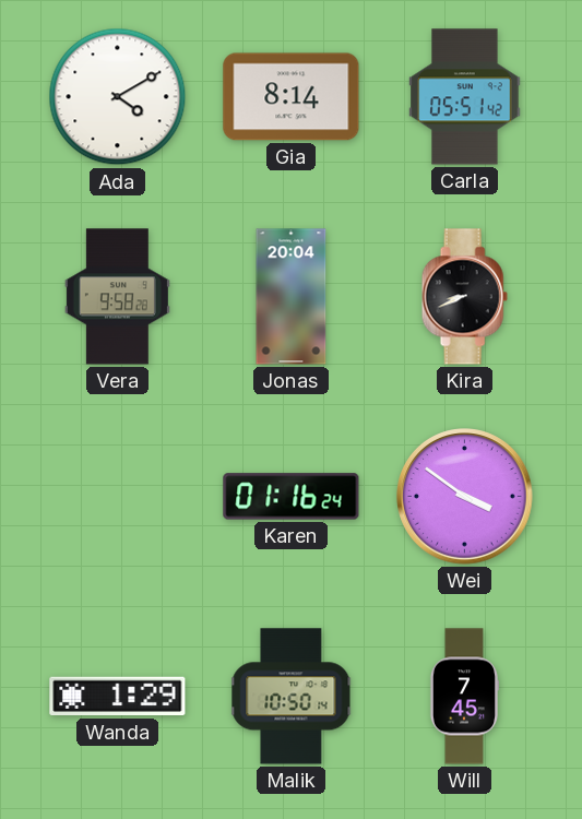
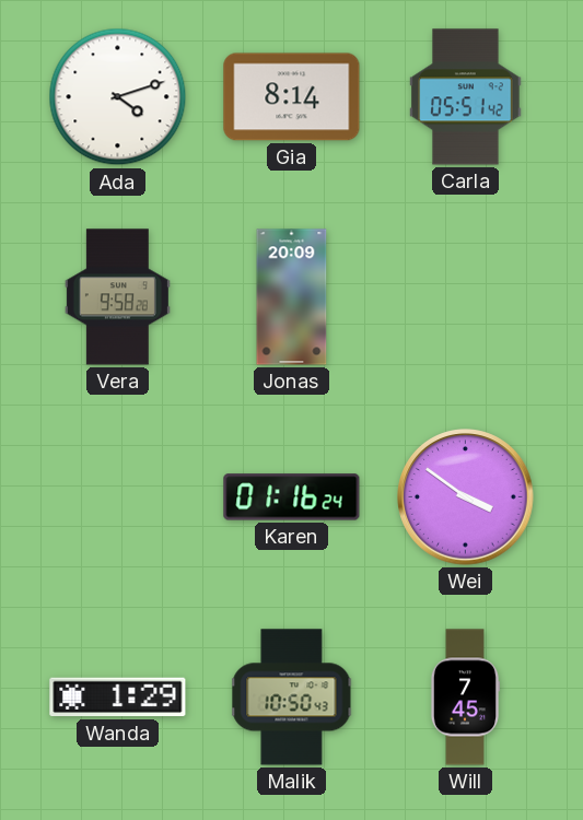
Ada: 4:10 -> 4:12 (118, 97)
Jonas: 20:04 -> 20:09 (292, 297)
Kira: 8:41 -> none (464, 297)
Malik: 10:50:14 -> 10:50:43 (292, 698)
